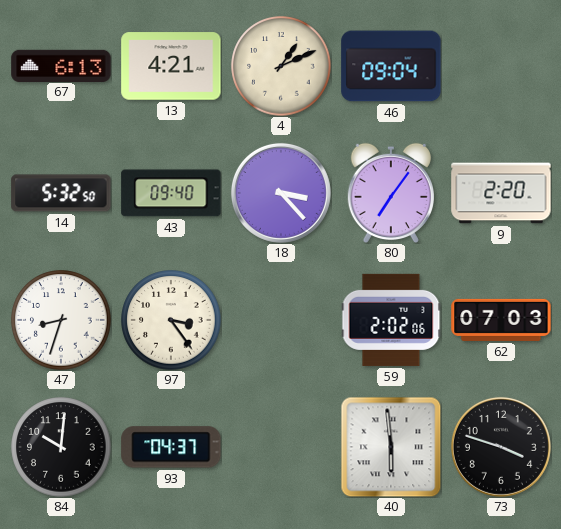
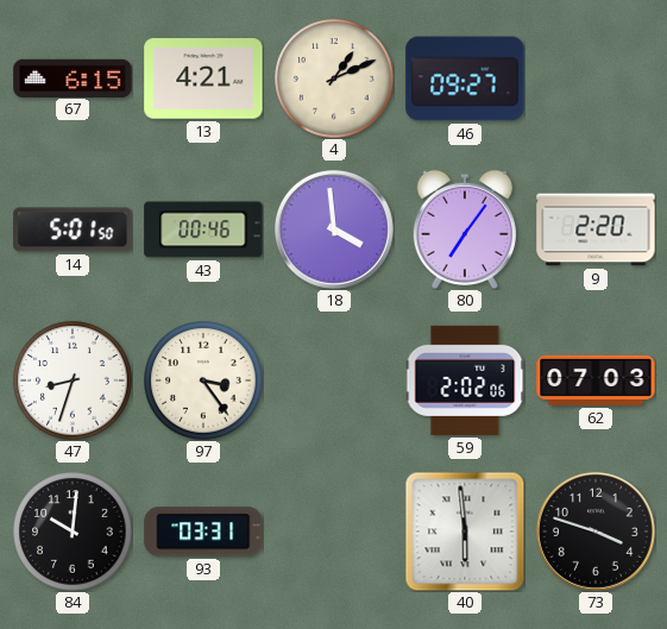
67: 6:13 -> 6:15 (73, 77)
46: 09:04 -> 09:27 (465, 78)
14: 5:32 -> 5:01 (73, 229)
43: 09:40 -> 00:46 (203, 229)
18: 3:23 -> 3:59 (334, 229)
93: 04:37 -> 03:31 (203, 531)
